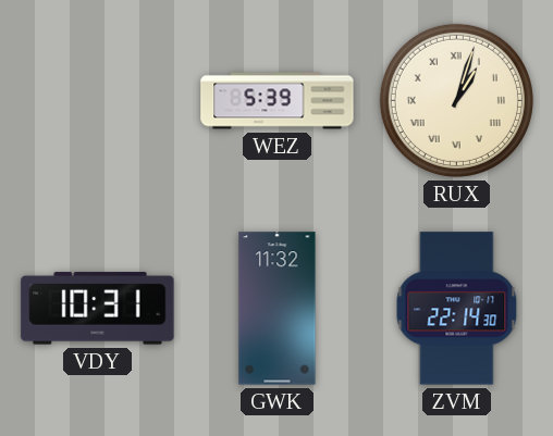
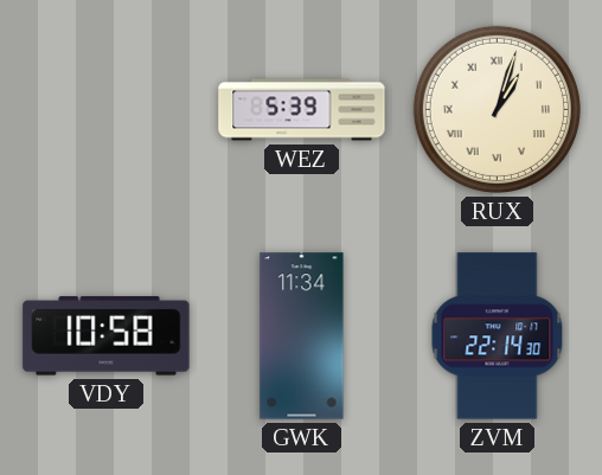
VDY: 10:31 -> 10:58 (107, 336)
GWK: 11:32 -> 11:34 (302, 336)
